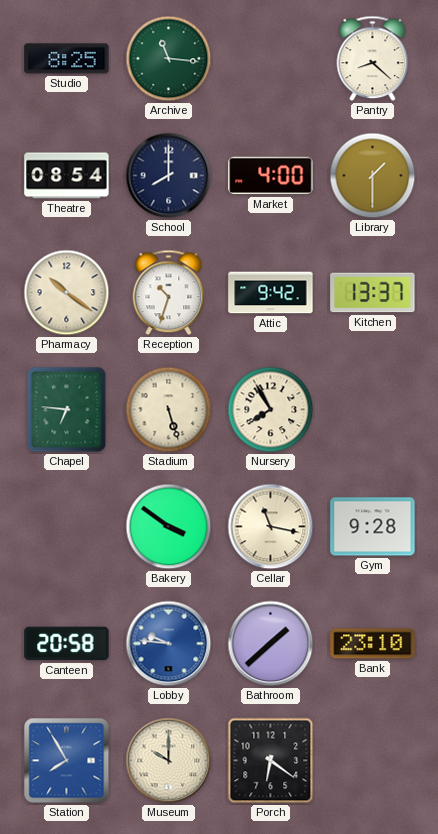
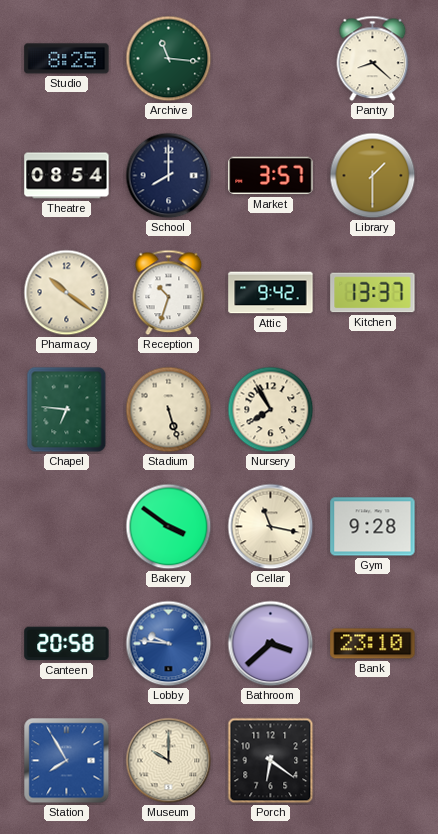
Market: 4:00 -> 3:57 (271, 176)
Bathroom: 1:38 -> 3:38 (271, 644)
